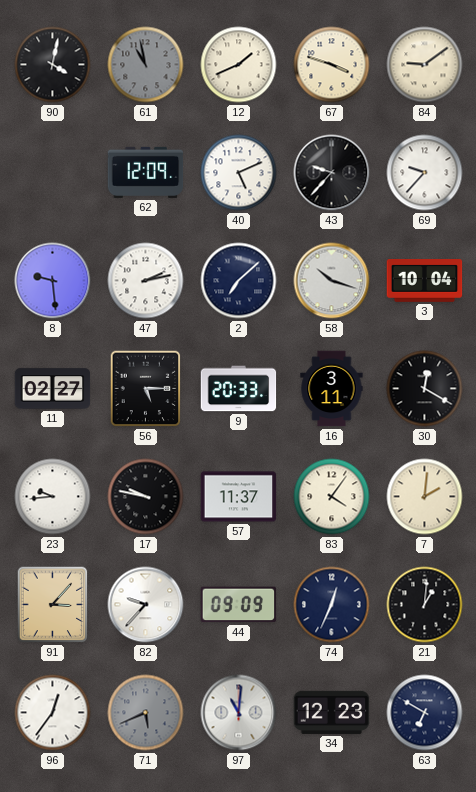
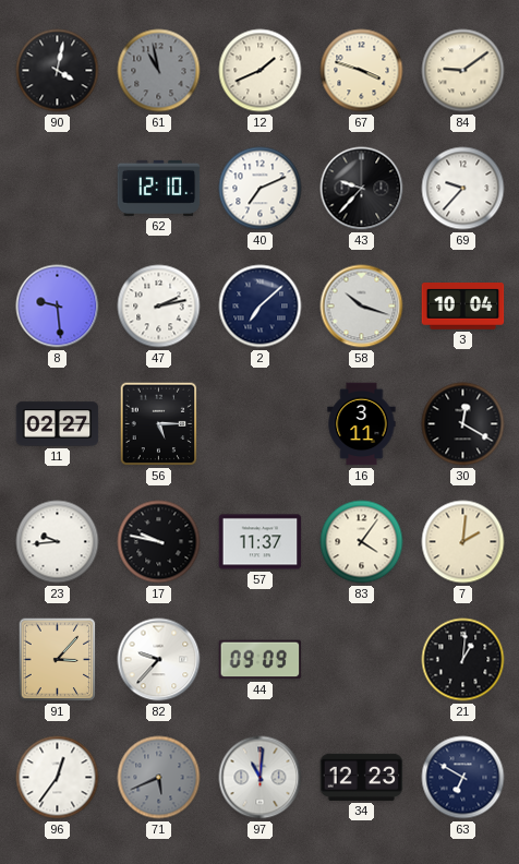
62: 12:09 -> 12:10 (159, 188)
40: 5:11 -> 7:11 (261, 189)
9: 20:33 -> none (239, 389)
74: 12:34 -> none (332, 605)
